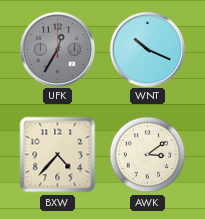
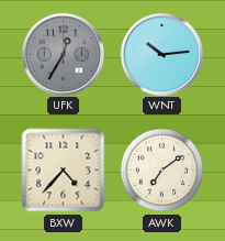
WNT: 10:19 -> 10:14 (161, 54)
AWK: 3:09 -> 7:09 (162, 171)
